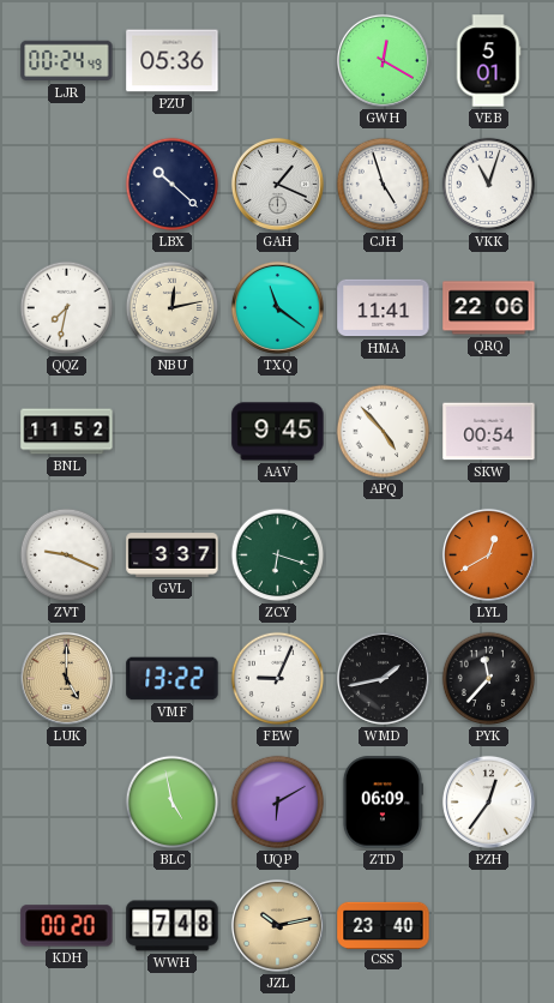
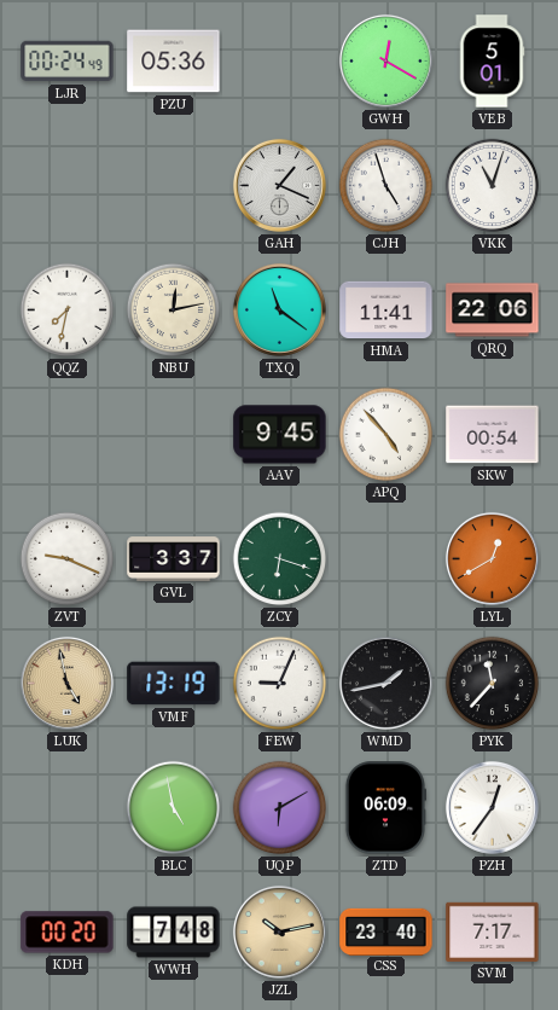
LBX: 10:22 -> none (173, 185)
BNL: 11:52 -> none (67, 432)
LUK: 5:00 -> 4:58 (66, 683)
VMF: 13:22 -> 13:19 (174, 684)
SVM: none -> 7:17 (493, 931)
